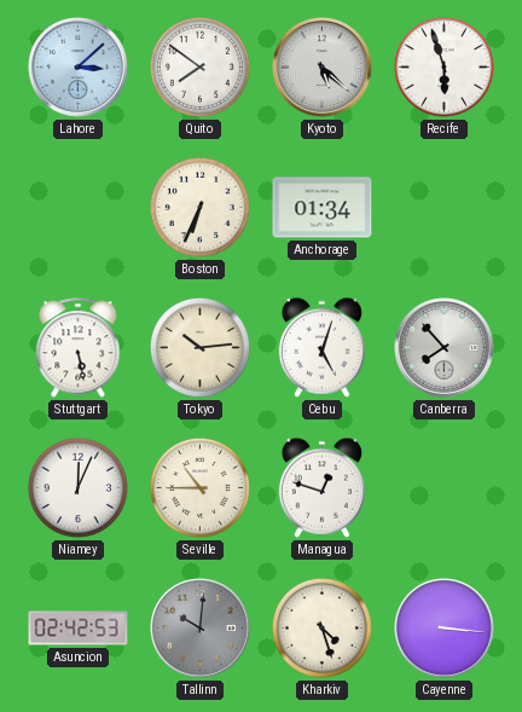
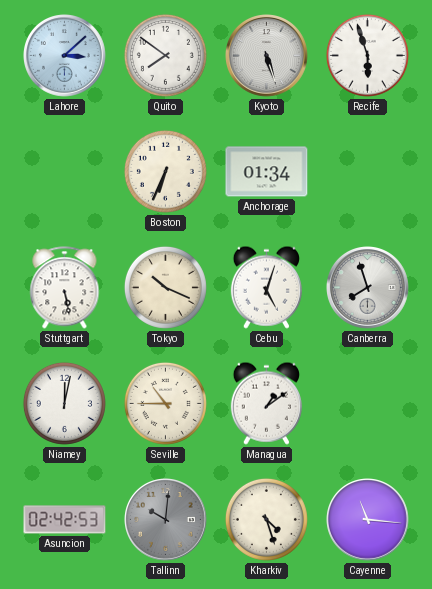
Kyoto: 5:22 -> 5:27 (267, 56)
Tokyo: 10:14 -> 10:19 (165, 287)
Canberra: 7:53 -> 7:57 (368, 288)
Niamey: 12:04 -> 12:02 (64, 403)
Managua: 12:48 -> 1:09 (266, 403)
Cayenne: 3:16 -> 11:16 (368, 520)
